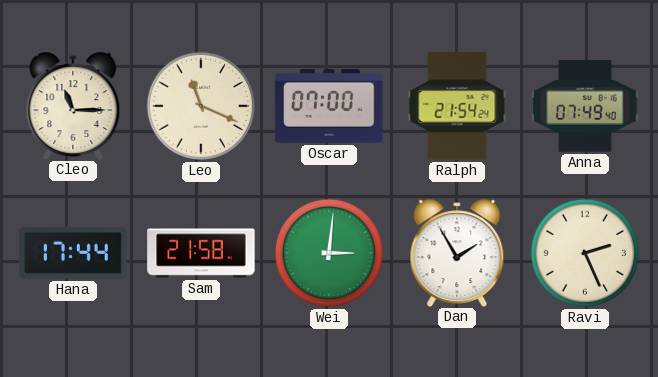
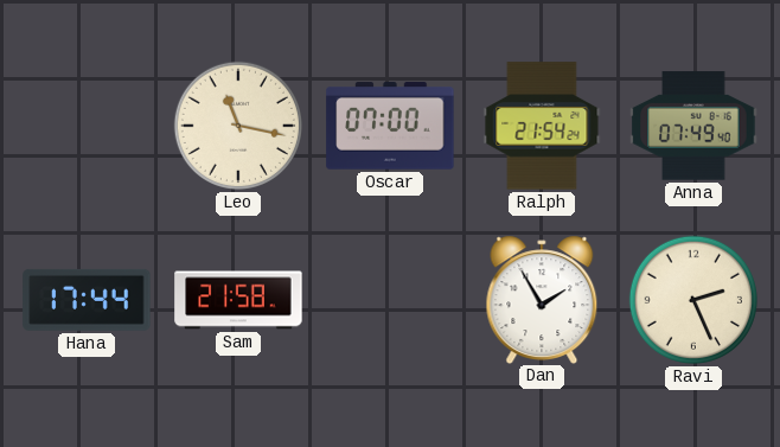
Cleo: 11:15 -> none (73, 105)
Leo: 11:19 -> 11:17 (238, 126)
Wei: 3:01 -> none (329, 253)
